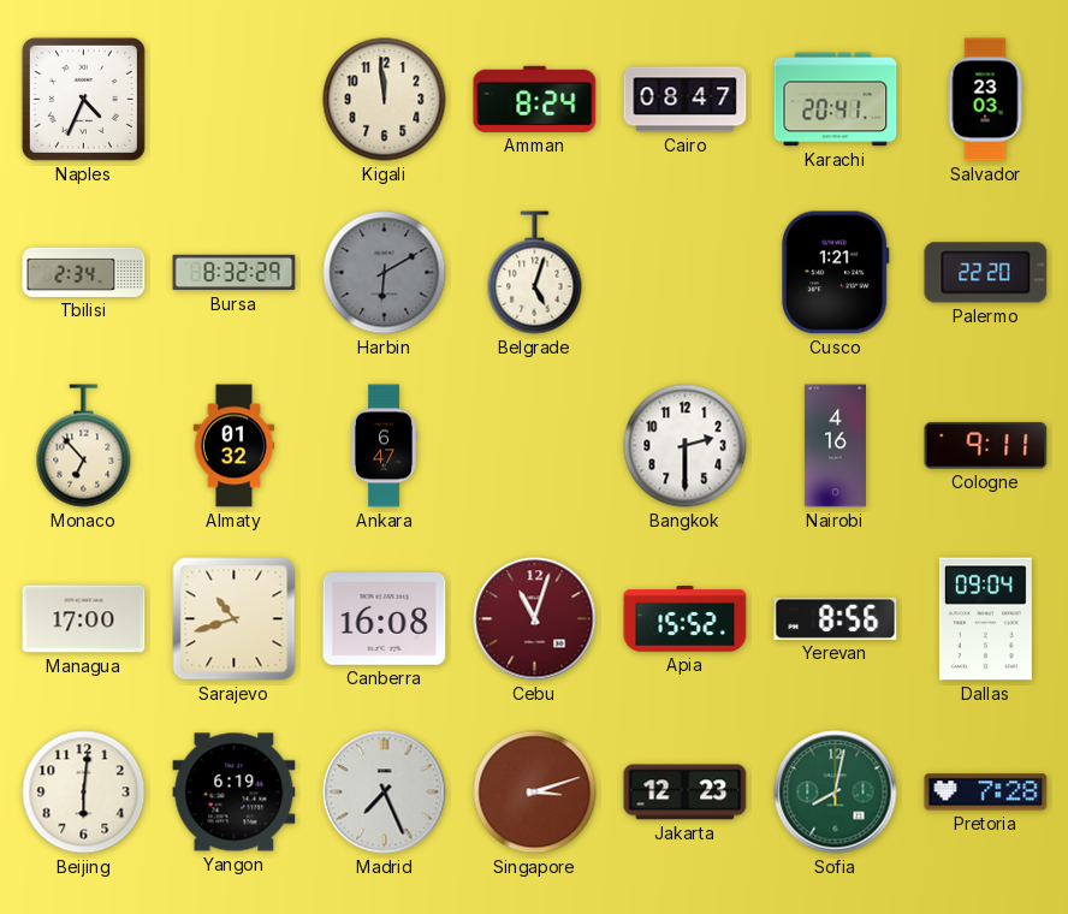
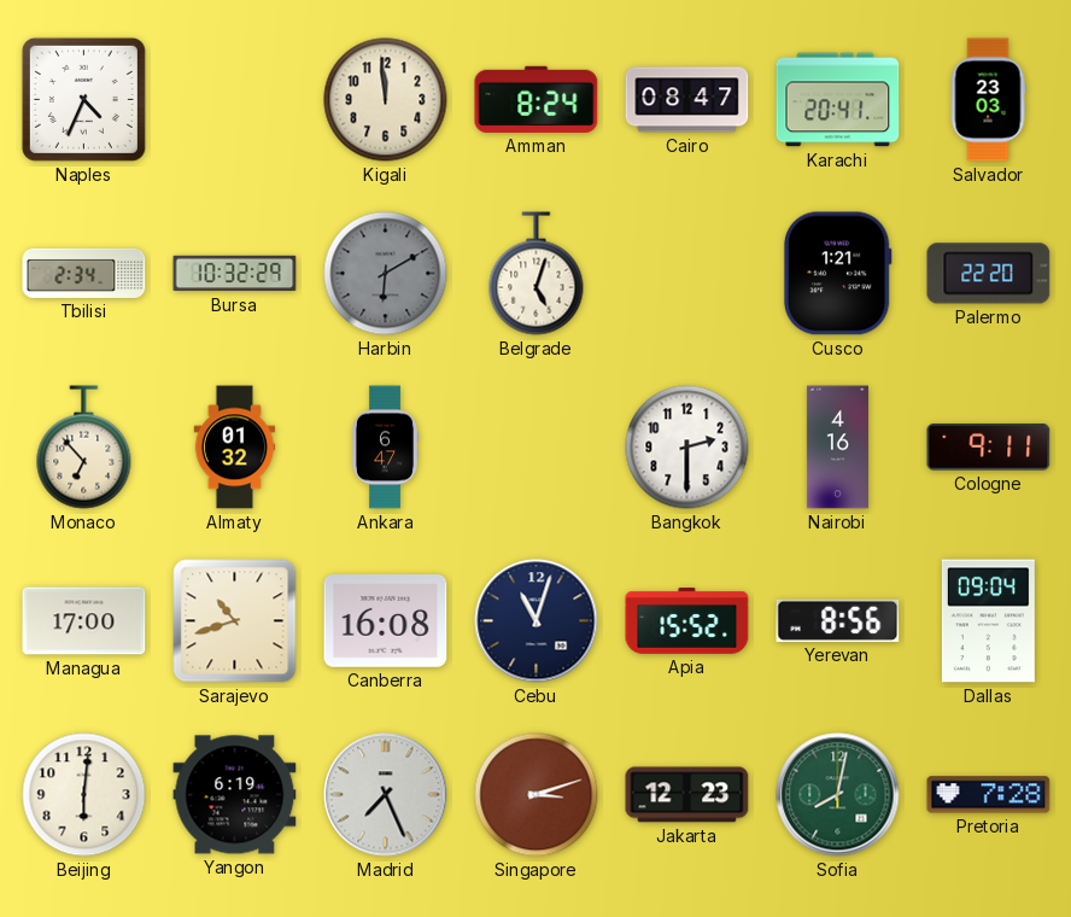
Bursa: 8:32 -> 10:32 (235, 274)
Cebu dial: burgundy -> navy (537, 621)
